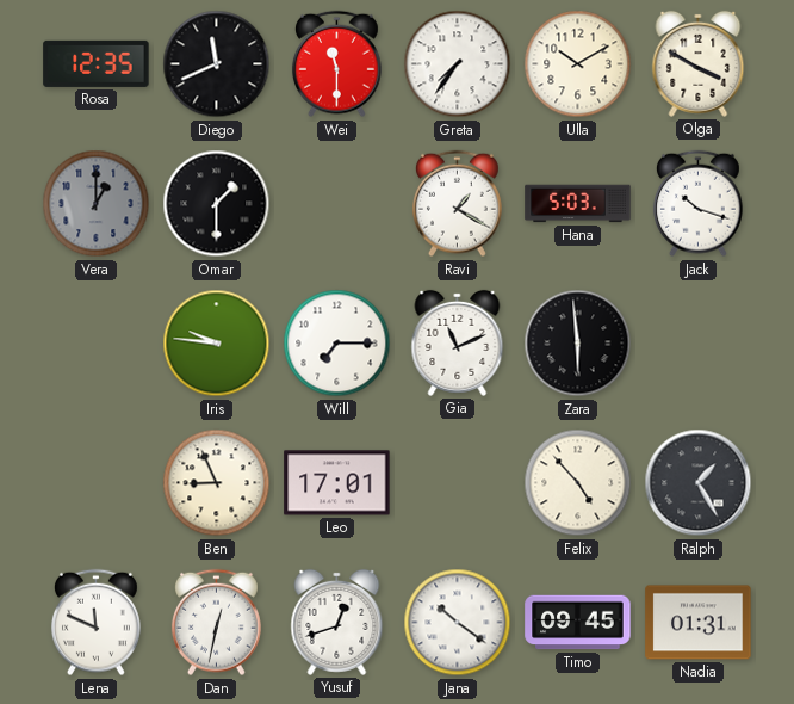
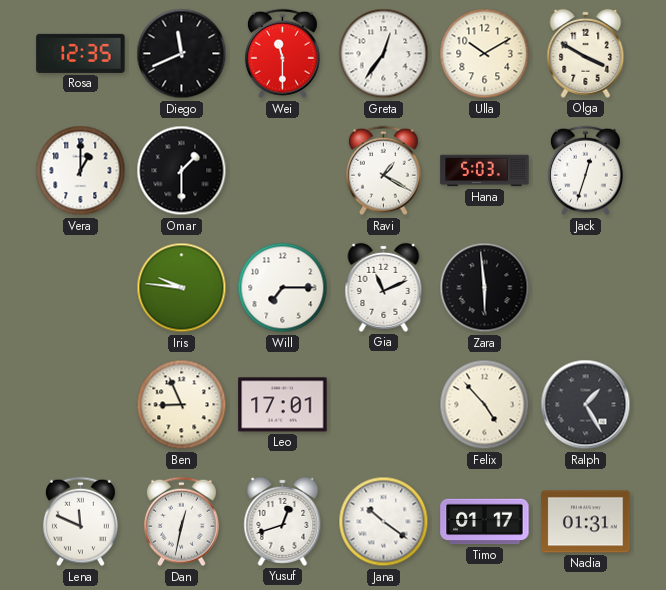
Greta: 7:36 -> 12:36 (384, 54)
Vera dial: grey -> white (81, 171)
Jack: 10:18 -> 12:33 (585, 171)
Timo: 09:45 -> 01:17 (485, 522)
